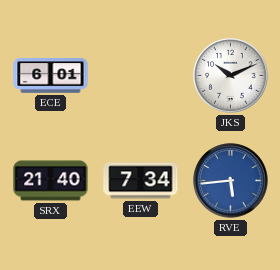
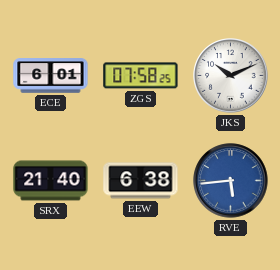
ZGS: none -> 07:58 (141, 76)
EEW: 7:34 -> 6:38 (141, 181)
